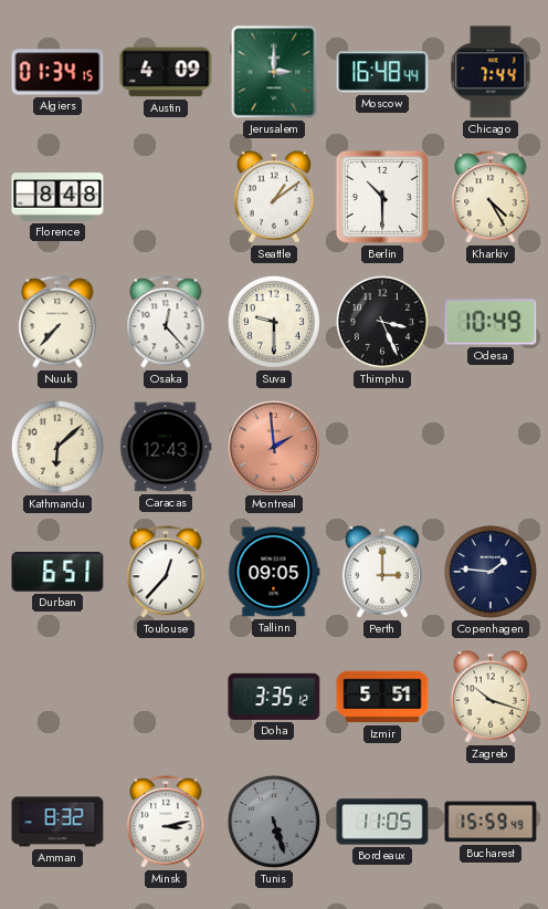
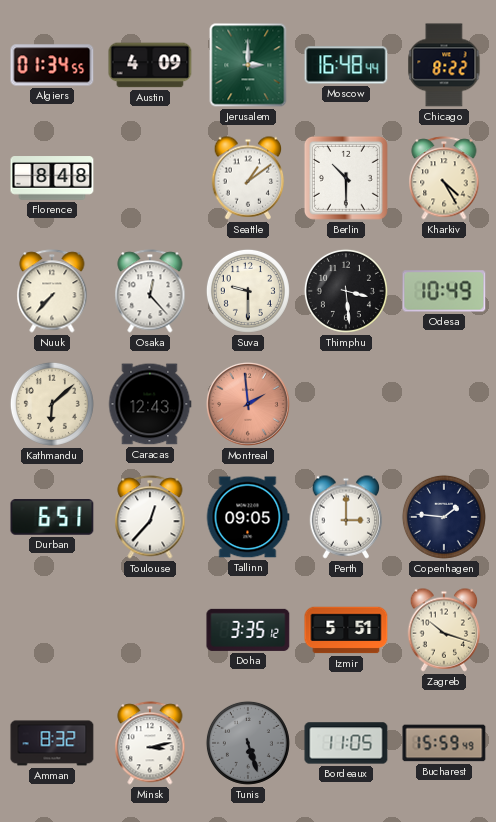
Algiers: 01:34:15 -> 01:34:55 (52, 65)
Chicago: 7:44 -> 8:22 (444, 65)
Thimphu: 3:26 -> 3:29 (346, 291)
